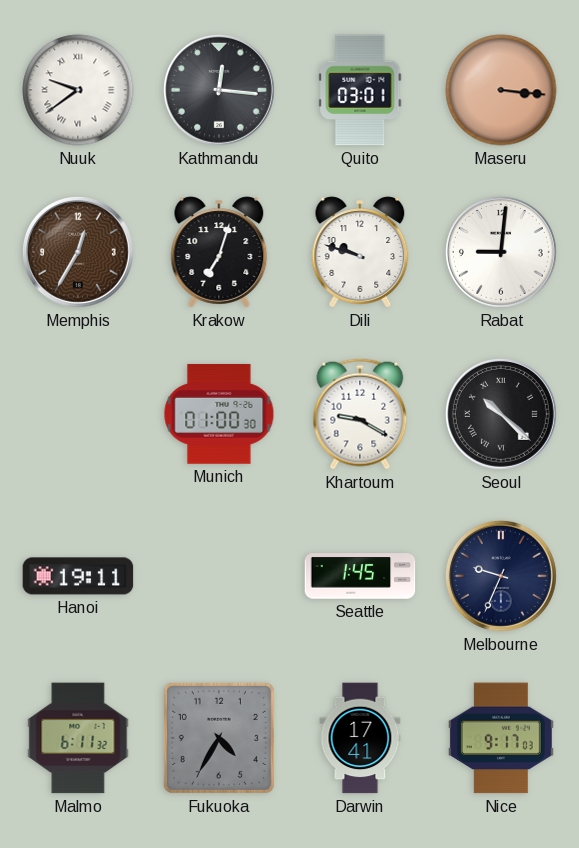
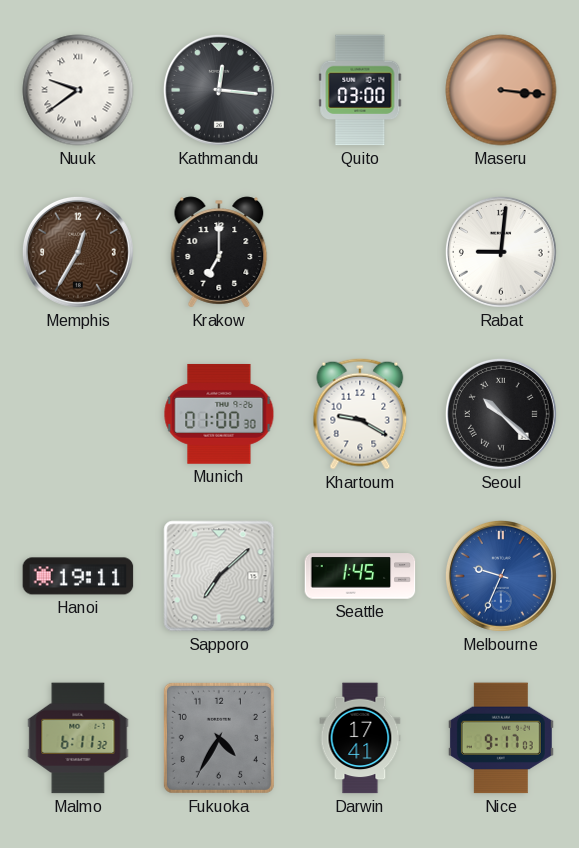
Quito: 03:01 -> 03:00 (360, 90)
Krakow: 7:03 -> 7:00 (219, 252)
Dili: 9:48 -> none (360, 252)
Sapporo: none -> 7:08 (219, 576)
Melbourne dial: navy -> blue (501, 576)
